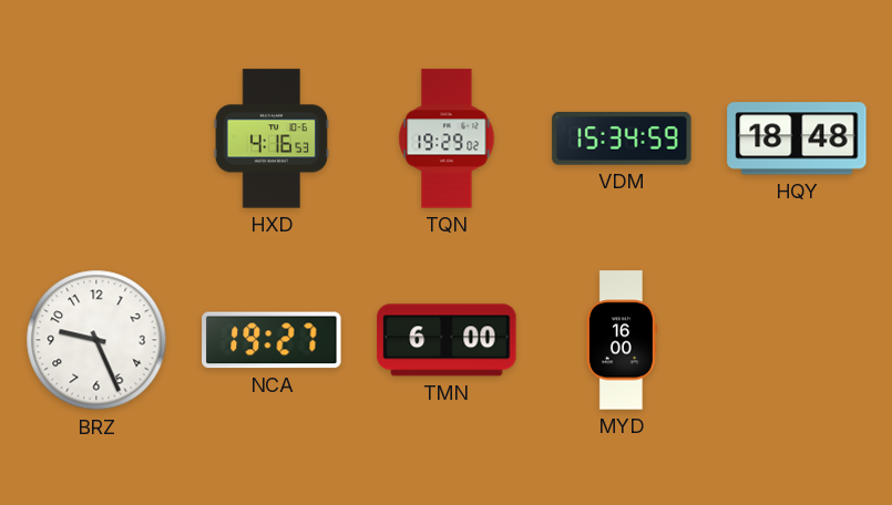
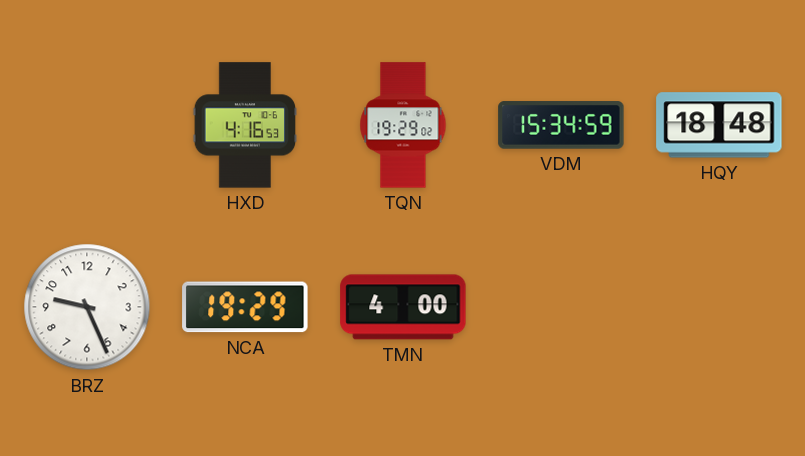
NCA: 19:27 -> 19:29 (245, 307)
TMN: 6:00 -> 4:00 (403, 307)
MYD: 16:00 -> none (622, 340)
